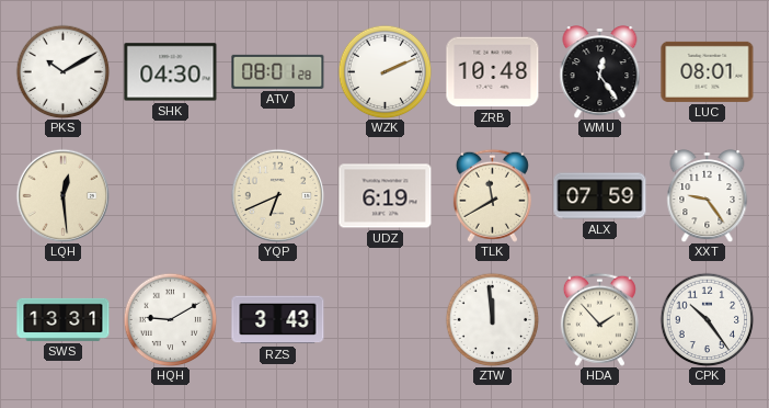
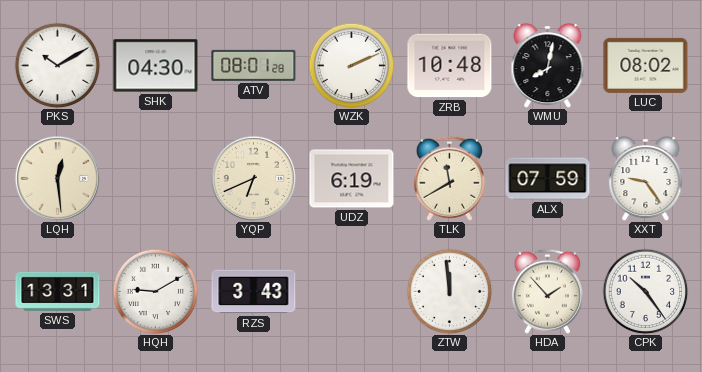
WMU: 12:24 -> 8:02 (548, 66)
LUC: 08:01 -> 08:02 (646, 65)
